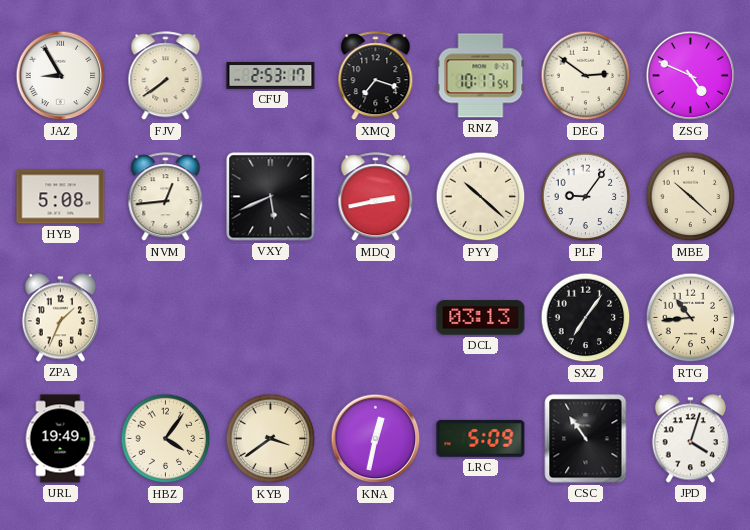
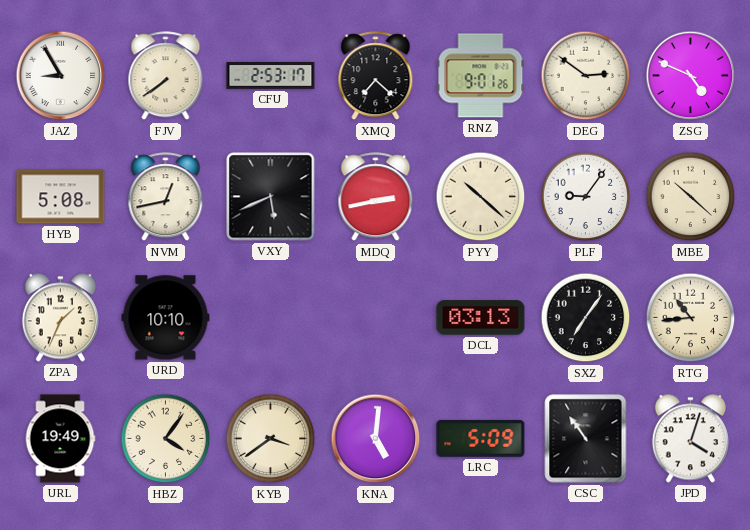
XMQ: 7:18 -> 7:22 (376, 76)
RNZ: 10:17 -> 9:01 (481, 76)
NVM: 12:44 -> 12:43 (166, 197)
URD: none -> 10:10 (166, 318)
KNA: 12:32 -> 5:01 (376, 439)
